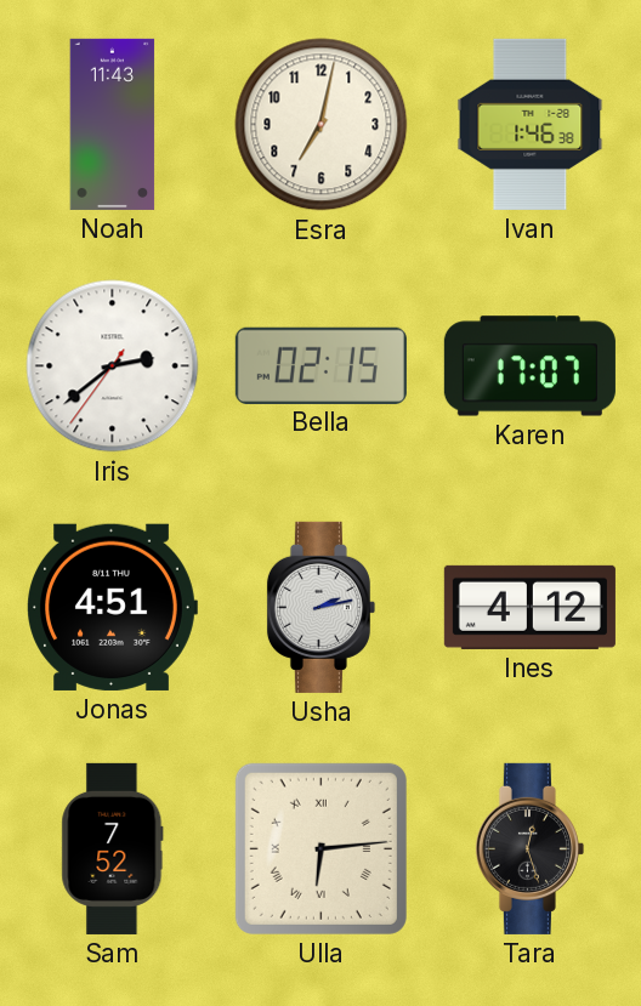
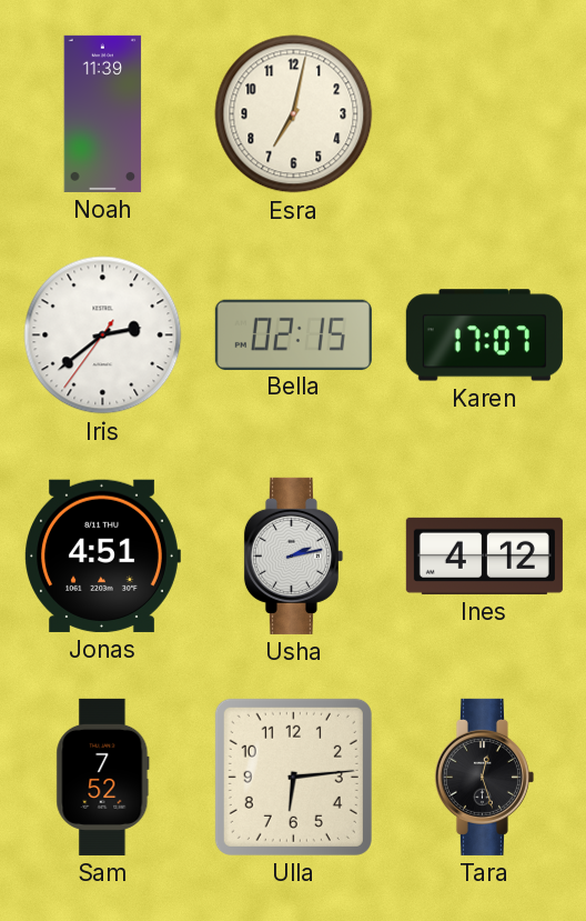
Noah: 11:43 -> 11:39 (103, 113)
Ivan: 1:46 -> none (531, 124)
Ulla numerals: Roman -> Arabic (293, 777)
